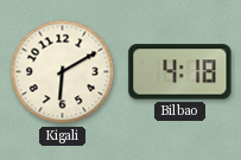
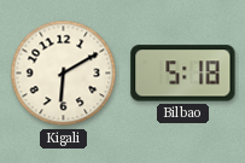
Bilbao: 4:18 -> 5:18 (183, 74)
